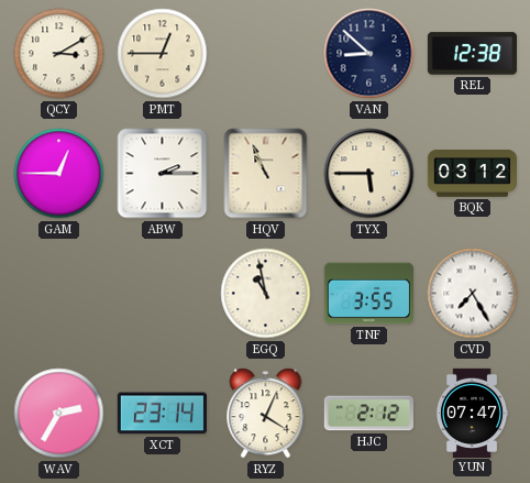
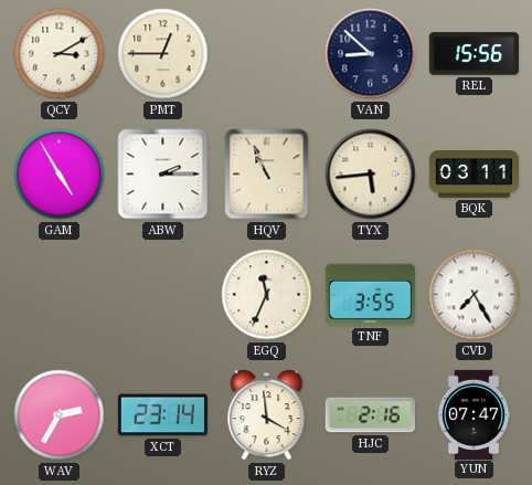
REL: 12:38 -> 15:56 (474, 54)
GAM: 12:45 -> 4:55 (60, 175)
TYX: 5:45 -> 5:44 (371, 175)
BQK: 03:12 -> 03:11 (474, 175)
EGQ: 10:58 -> 11:34 (267, 295)
RYZ: 4:04 -> 3:59 (267, 415)
HJC: 2:12 -> 2:16 (370, 415)
